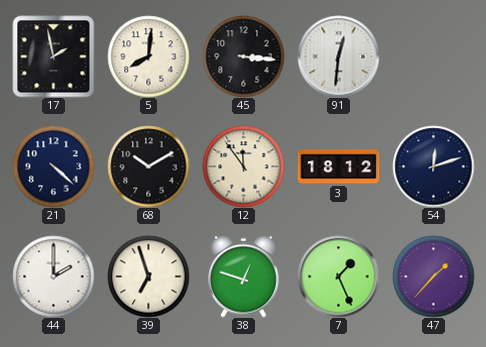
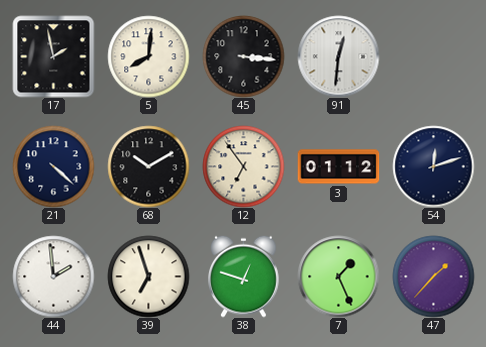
12: 11:54 -> 6:54 (243, 166)
3: 18:12 -> 01:12 (338, 167)
44: 2:00 -> 1:59 (53, 276)
